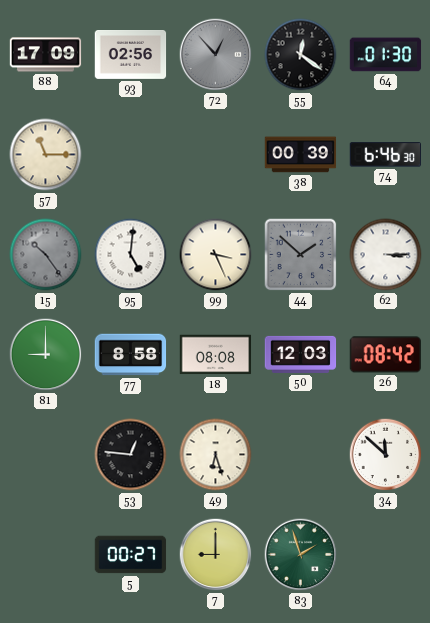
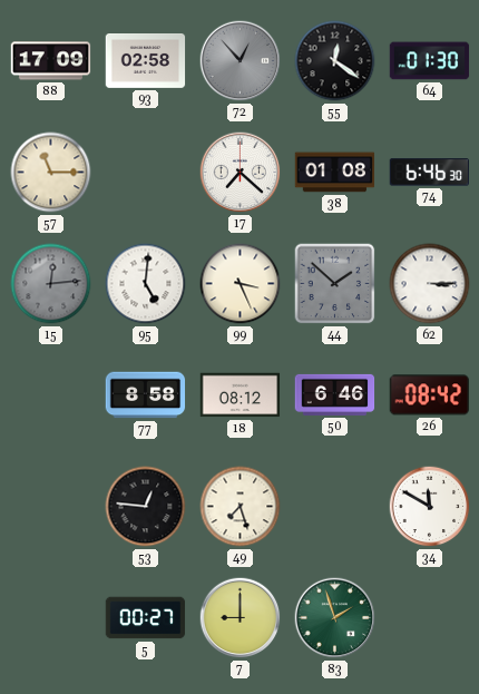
93: 02:56 -> 02:58 (146, 61)
17: none -> 7:22 (241, 173)
38: 00:39 -> 01:08 (335, 173)
15: 10:24 -> 12:14 (51, 284)
81: 9:00 -> none (46, 355)
18: 08:08 -> 08:12 (241, 395)
50: 12:03 -> 6:46 (335, 394)
49: 6:27 -> 7:27 (241, 507)
34: 11:52 -> 11:50 (430, 507)
